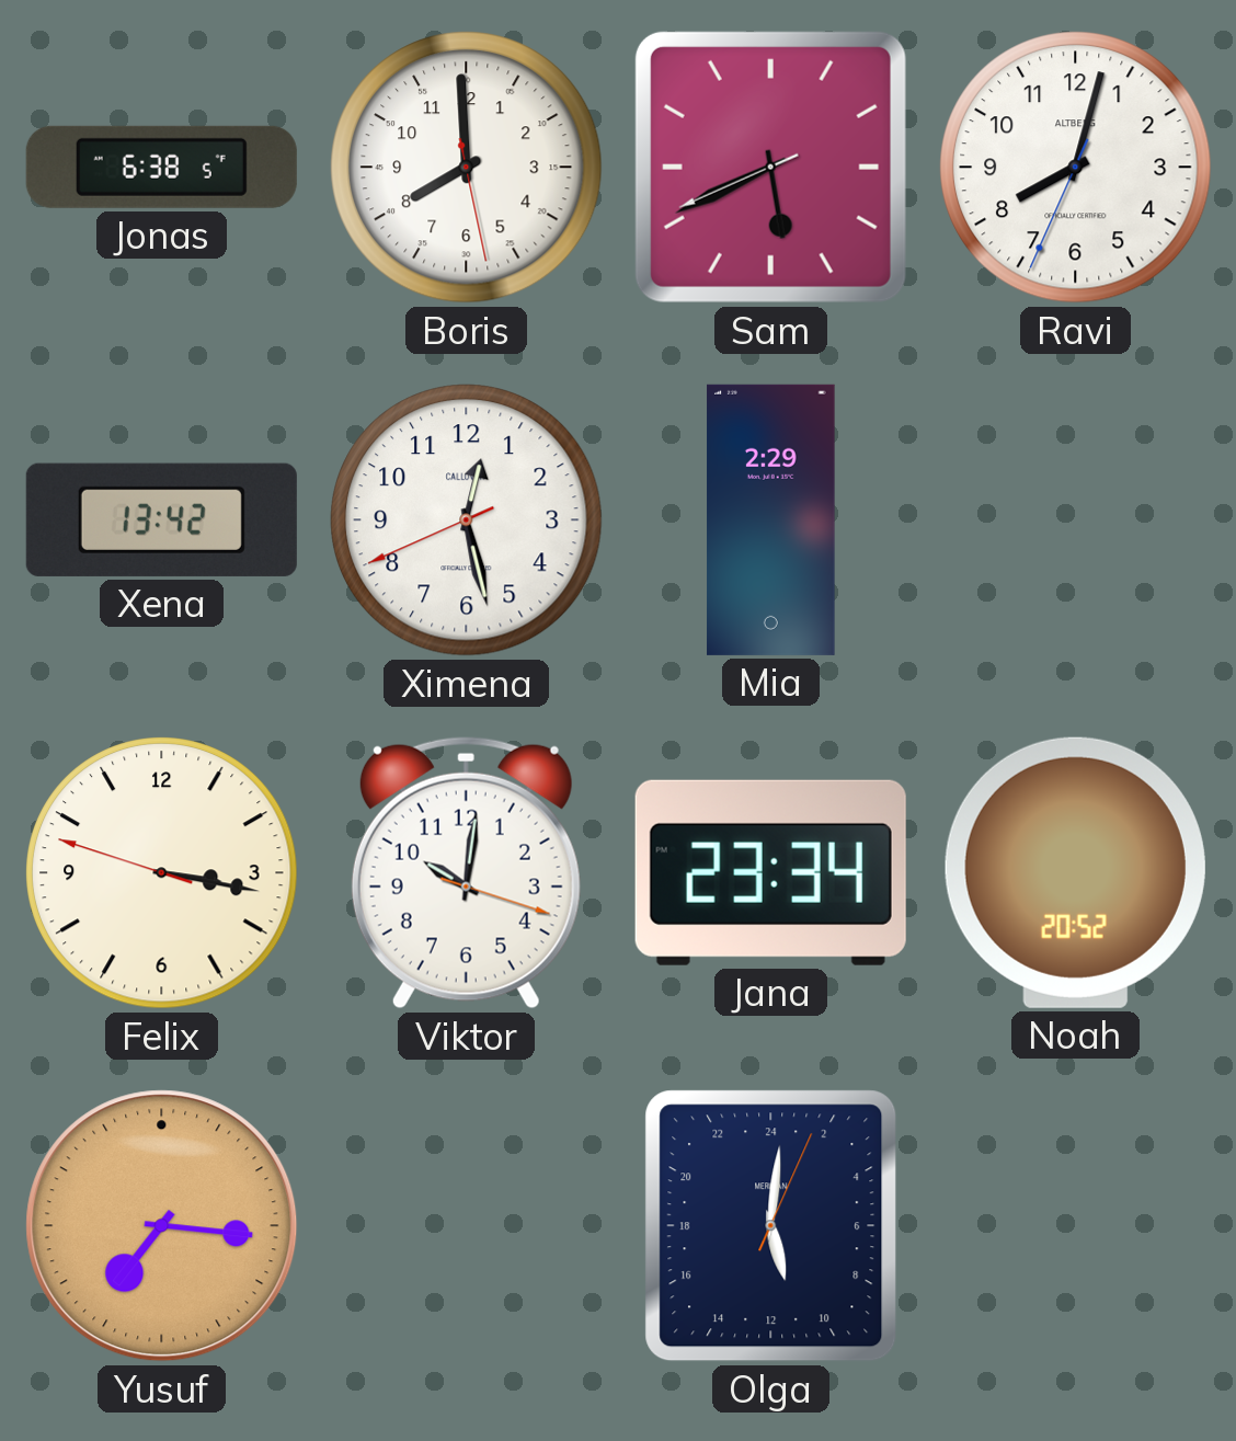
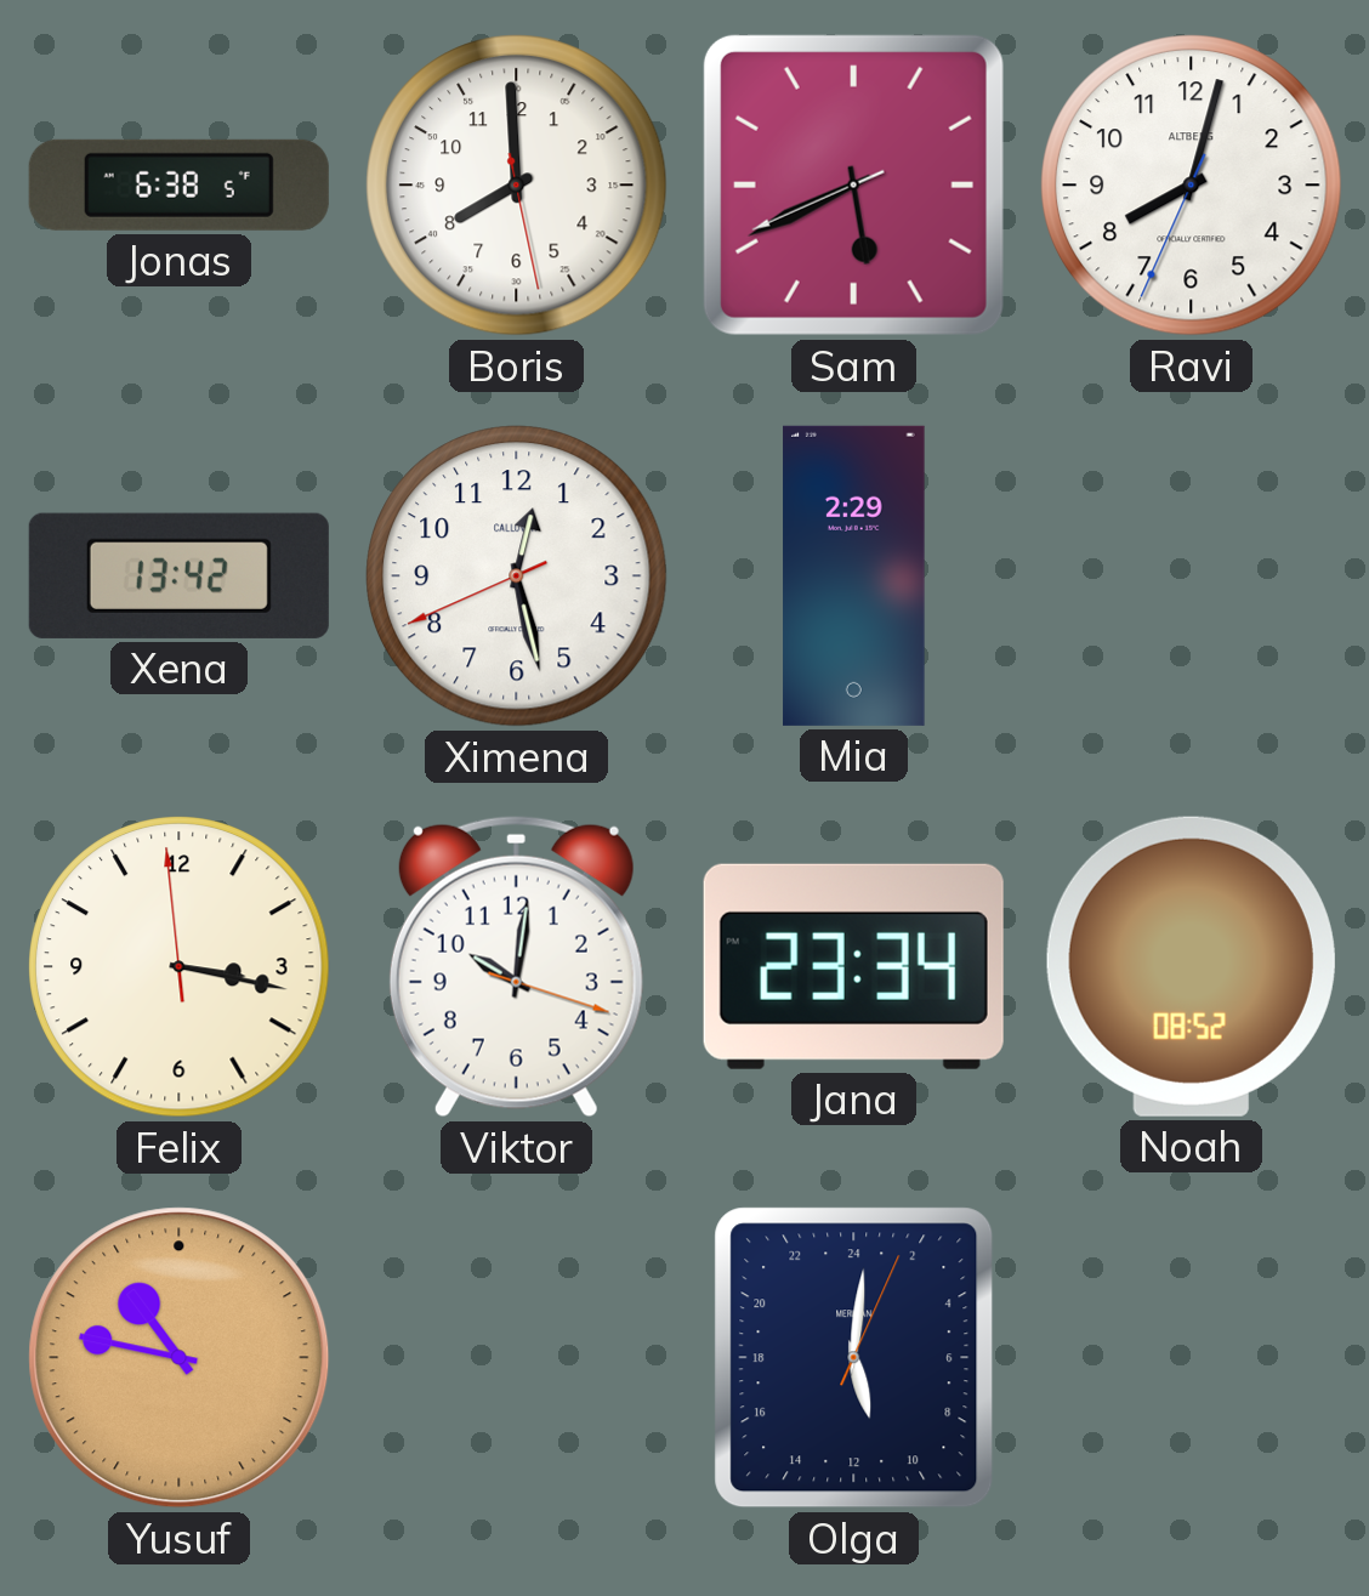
Felix: 3:16:48 -> 3:16:59 (180, 967)
Noah: 20:52 -> 08:52 (1191, 966)
Yusuf: 7:16 -> 10:47 (180, 1358)
